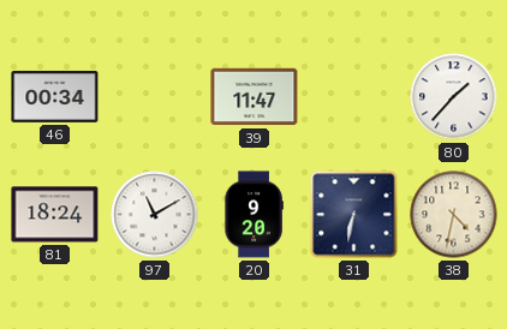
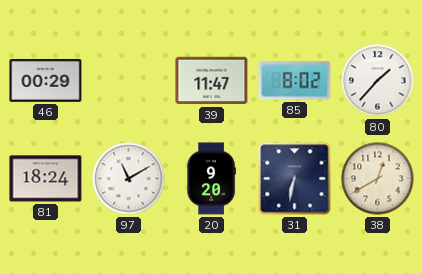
46: 00:34 -> 00:29 (46, 81)
85: none -> 8:02 (295, 81)
38: 4:32 -> 12:40 (378, 179)
